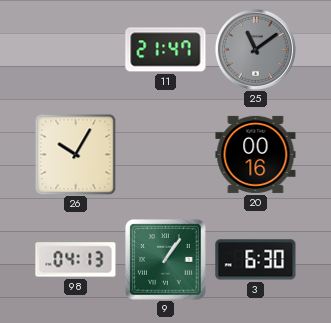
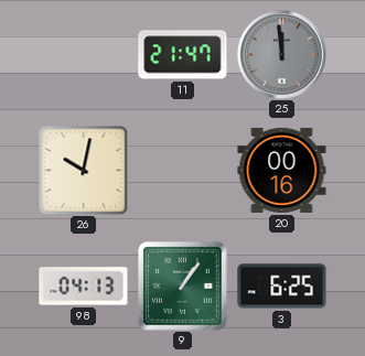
25: 11:09 -> 11:59 (281, 54)
26: 10:05 -> 10:02 (83, 170)
3: 6:30 -> 6:25 (282, 287)
